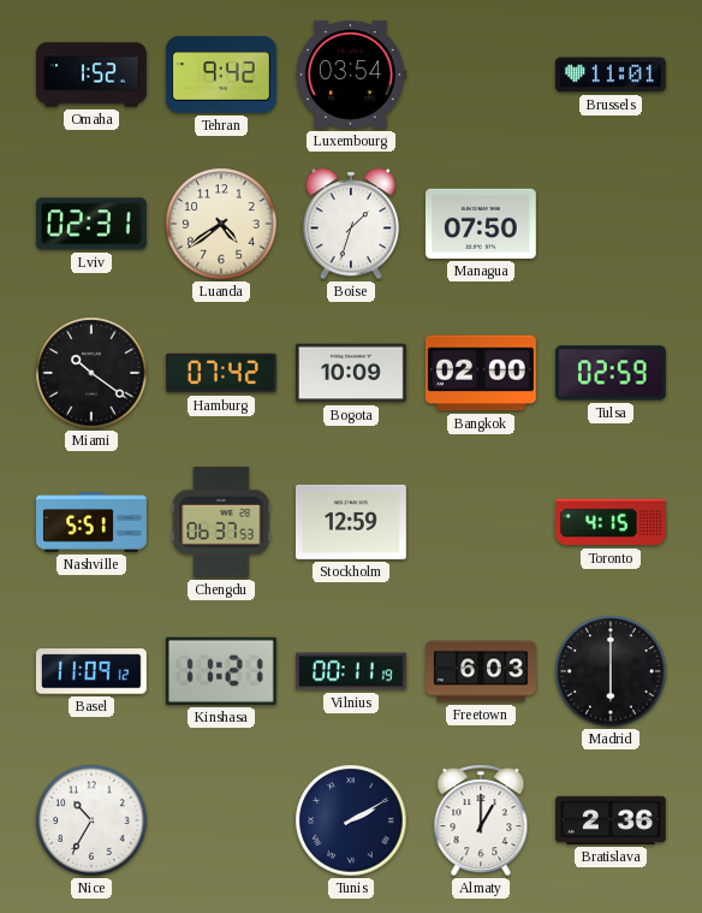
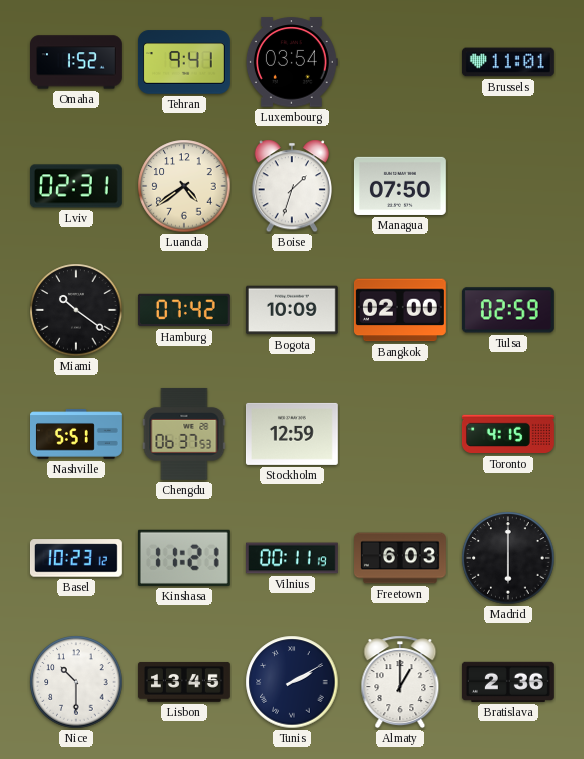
Tehran: 9:42 -> 9:41 (184, 62)
Basel: 11:09 -> 10:23 (76, 558)
Nice: 10:35 -> 10:30 (76, 682)
Lisbon: none -> 13:45 (184, 682)
